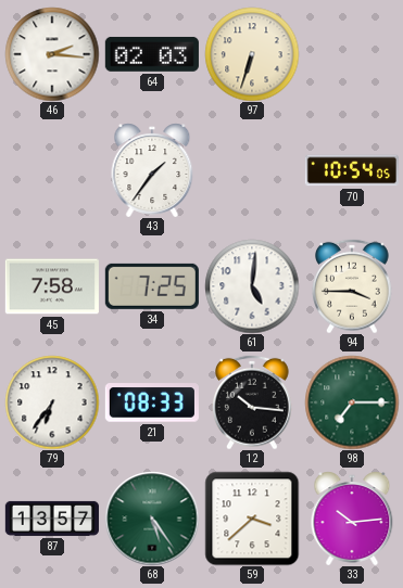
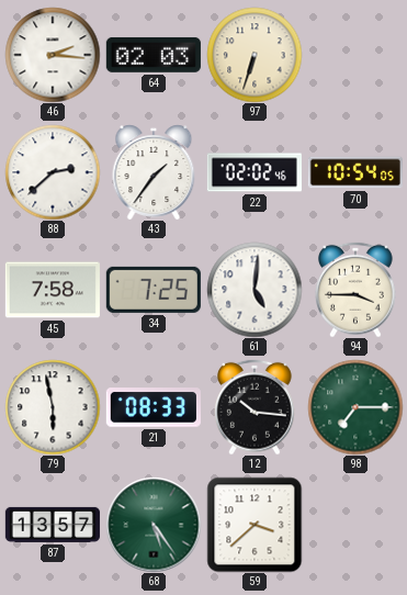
88: none -> 2:38 (53, 172)
22: none -> 02:02 (255, 172)
79: 6:36 -> 5:58 (53, 407)
33: 10:14 -> none (352, 519)
